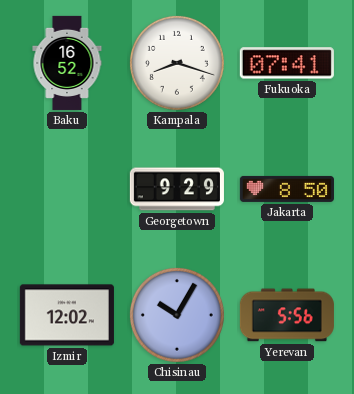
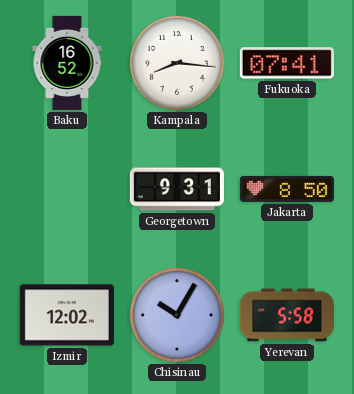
Kampala: 8:18 -> 8:16 (177, 63)
Georgetown: 9:29 -> 9:31 (177, 189)
Yerevan: 5:56 -> 5:58 (287, 315)
